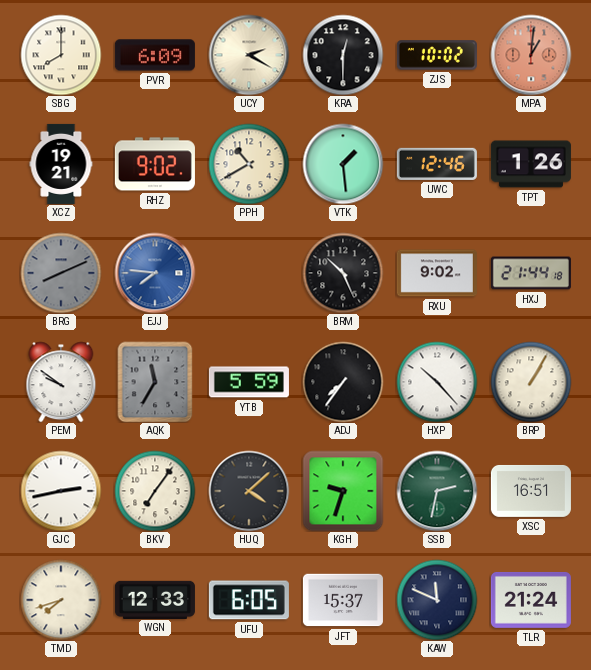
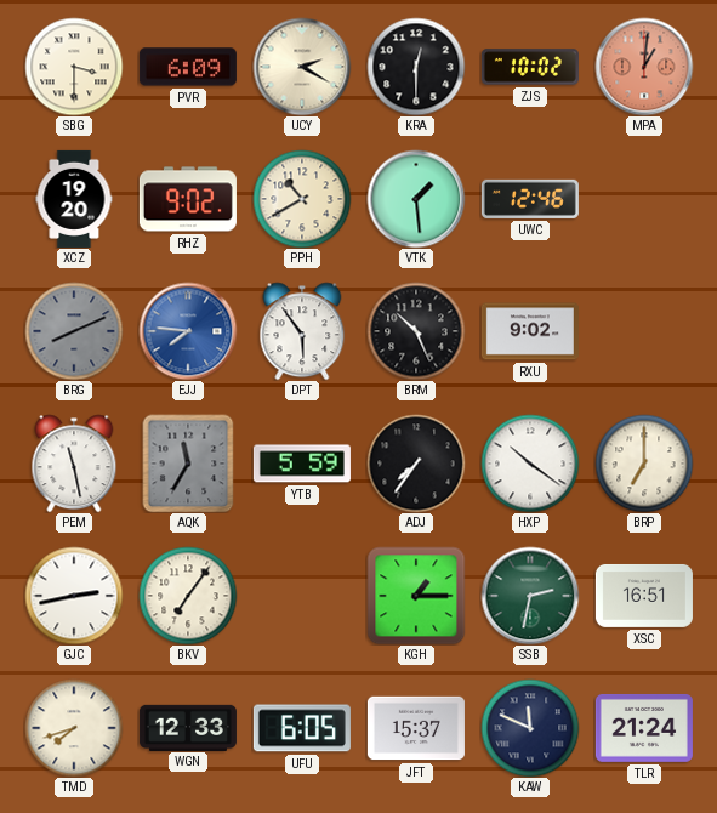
SBG: 8:00 -> 3:30 (74, 67)
XCZ: 19:21 -> 19:20 (74, 199)
TPT: 1:26 -> none (531, 164)
DPT: none -> 5:54 (302, 331)
HXJ: 21:44 -> none (531, 273)
PEM: 9:51 -> 11:28 (74, 464)
HXP: 10:23 -> 10:21 (530, 464)
BRP: 1:05 -> 7:00 (644, 464)
HUQ: 4:08 -> none (249, 491)
KGH: 9:33 -> 1:15 (416, 596)
